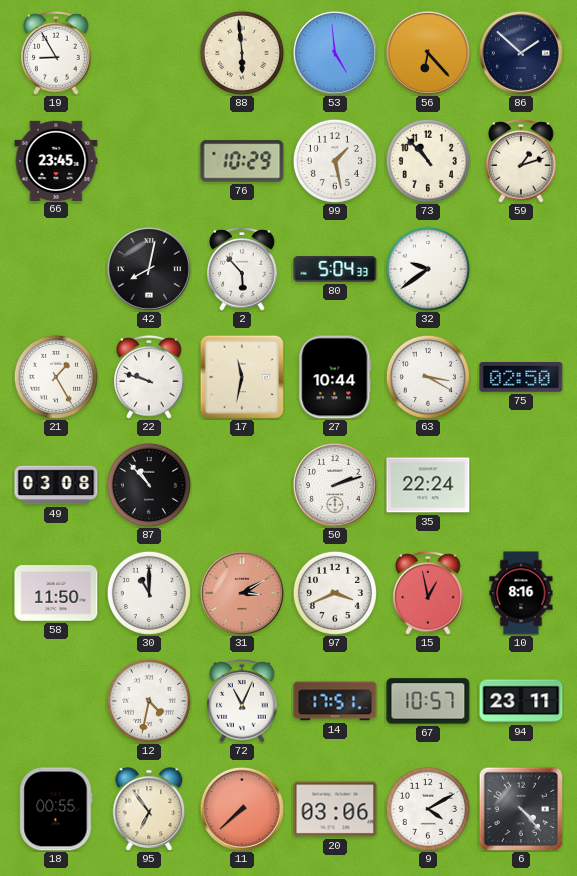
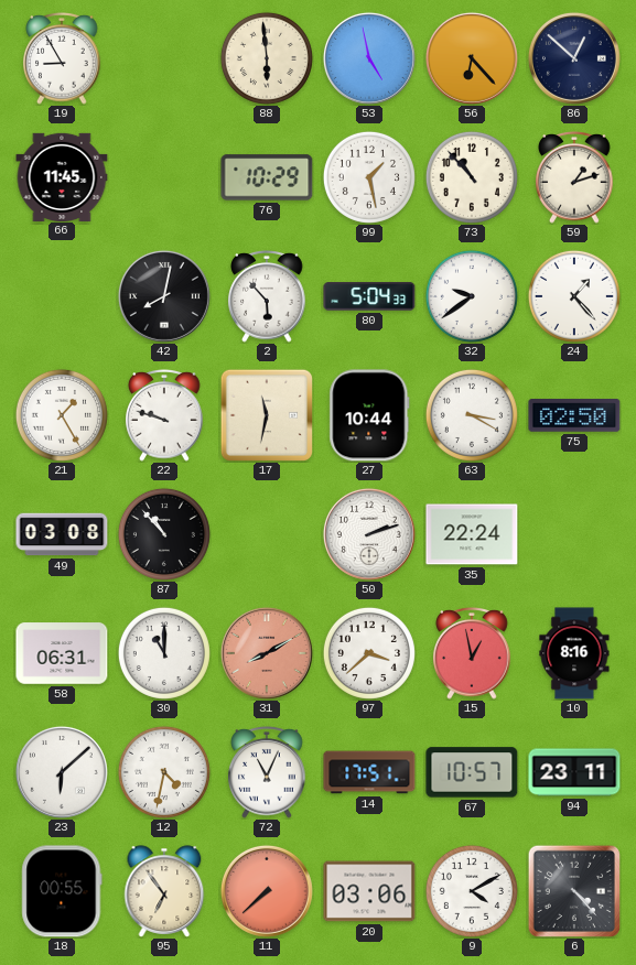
53: 4:59 -> 4:58 (369, 58)
86: 1:52 -> 12:52 (574, 58)
66: 23:45 -> 11:45 (62, 176)
24: none -> 1:23 (574, 296)
58: 11:50 -> 06:31 (62, 653)
31: 3:10 -> 8:10 (267, 653)
97: 3:41 -> 3:38 (369, 653)
23: none -> 6:08 (62, 772)
